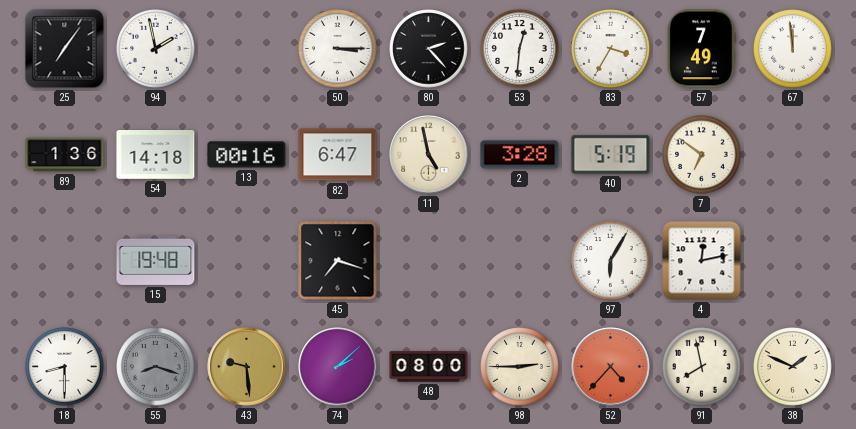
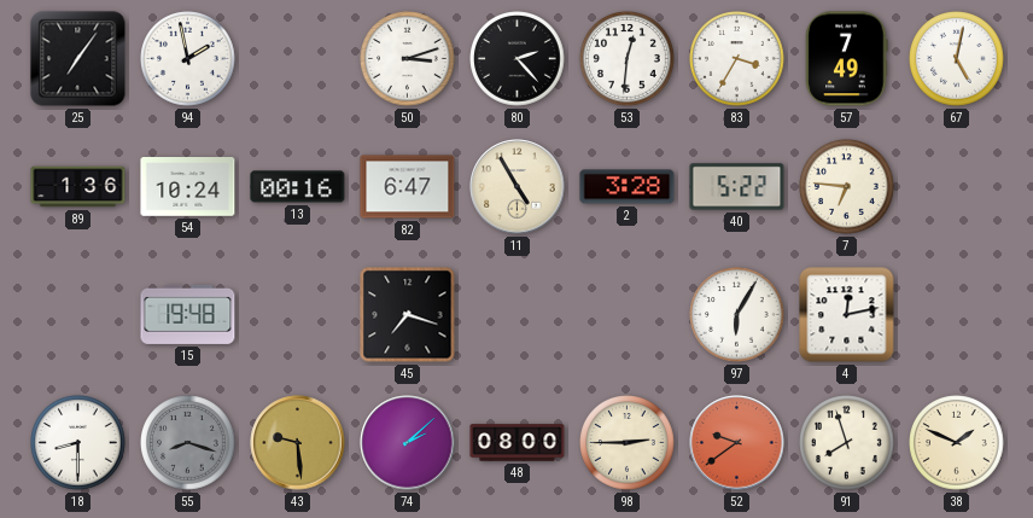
50: 3:15 -> 3:12 (408, 59)
67: 11:59 -> 5:02 (957, 59)
54: 14:18 -> 10:24 (188, 187)
11: 4:58 -> 4:55 (518, 187)
40: 5:19 -> 5:22 (737, 187)
7: 6:51 -> 6:46 (847, 187)
52: 4:37 -> 9:39 (737, 443)
91: 7:58 -> 7:57 (847, 443)
